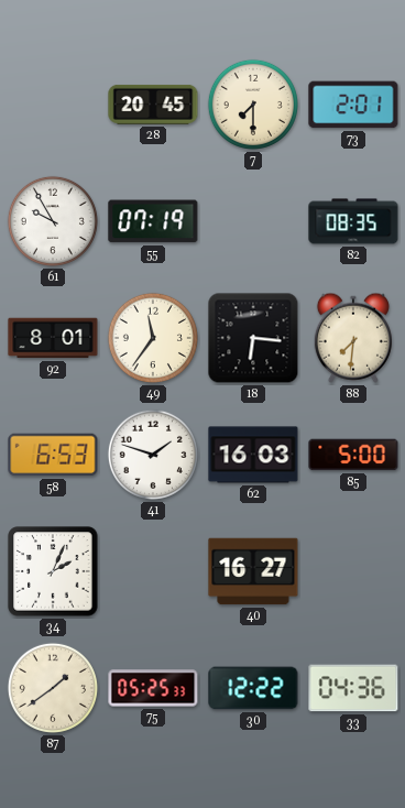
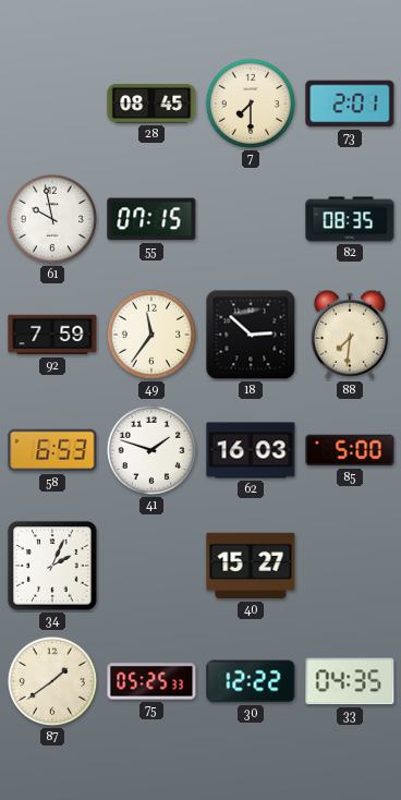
28: 20:45 -> 08:45 (151, 104)
61: 9:55 -> 9:58 (52, 219)
55: 07:19 -> 07:15 (151, 219)
92: 8:01 -> 7:59 (52, 335)
18: 6:16 -> 2:52 (251, 335)
40: 16:27 -> 15:27 (251, 566)
33: 04:36 -> 04:35 (350, 681)
